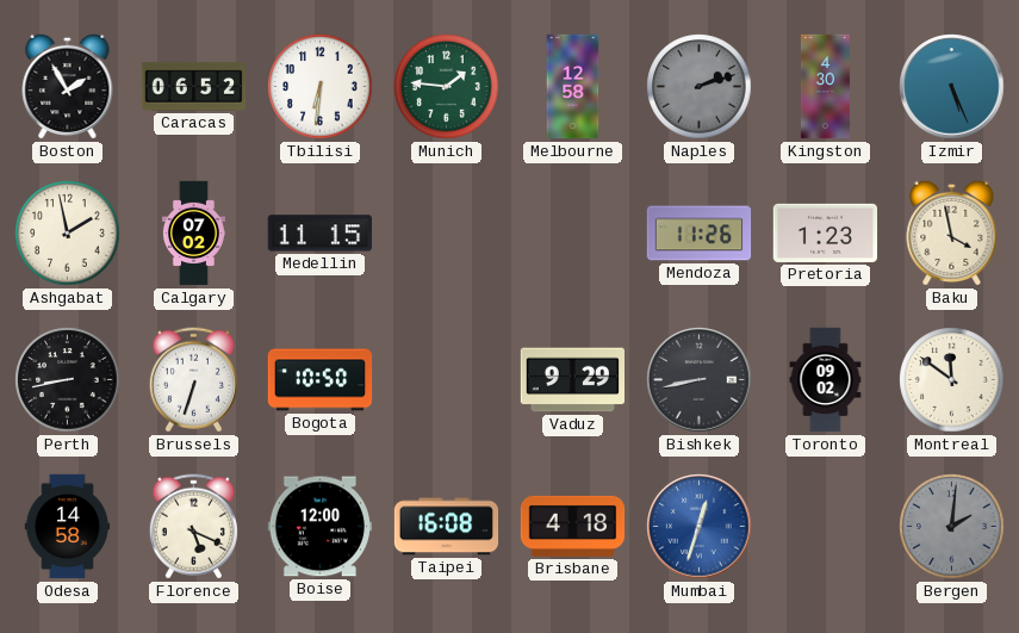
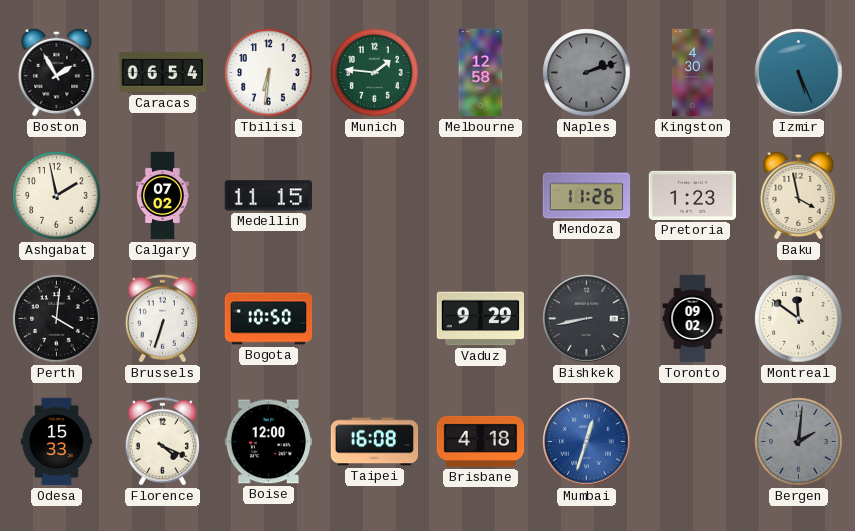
Caracas: 06:52 -> 06:54 (163, 73)
Perth: 8:43 -> 4:01 (57, 319)
Odesa: 14:58 -> 15:33 (56, 442)
Florence: 5:19 -> 4:19 (162, 442)
